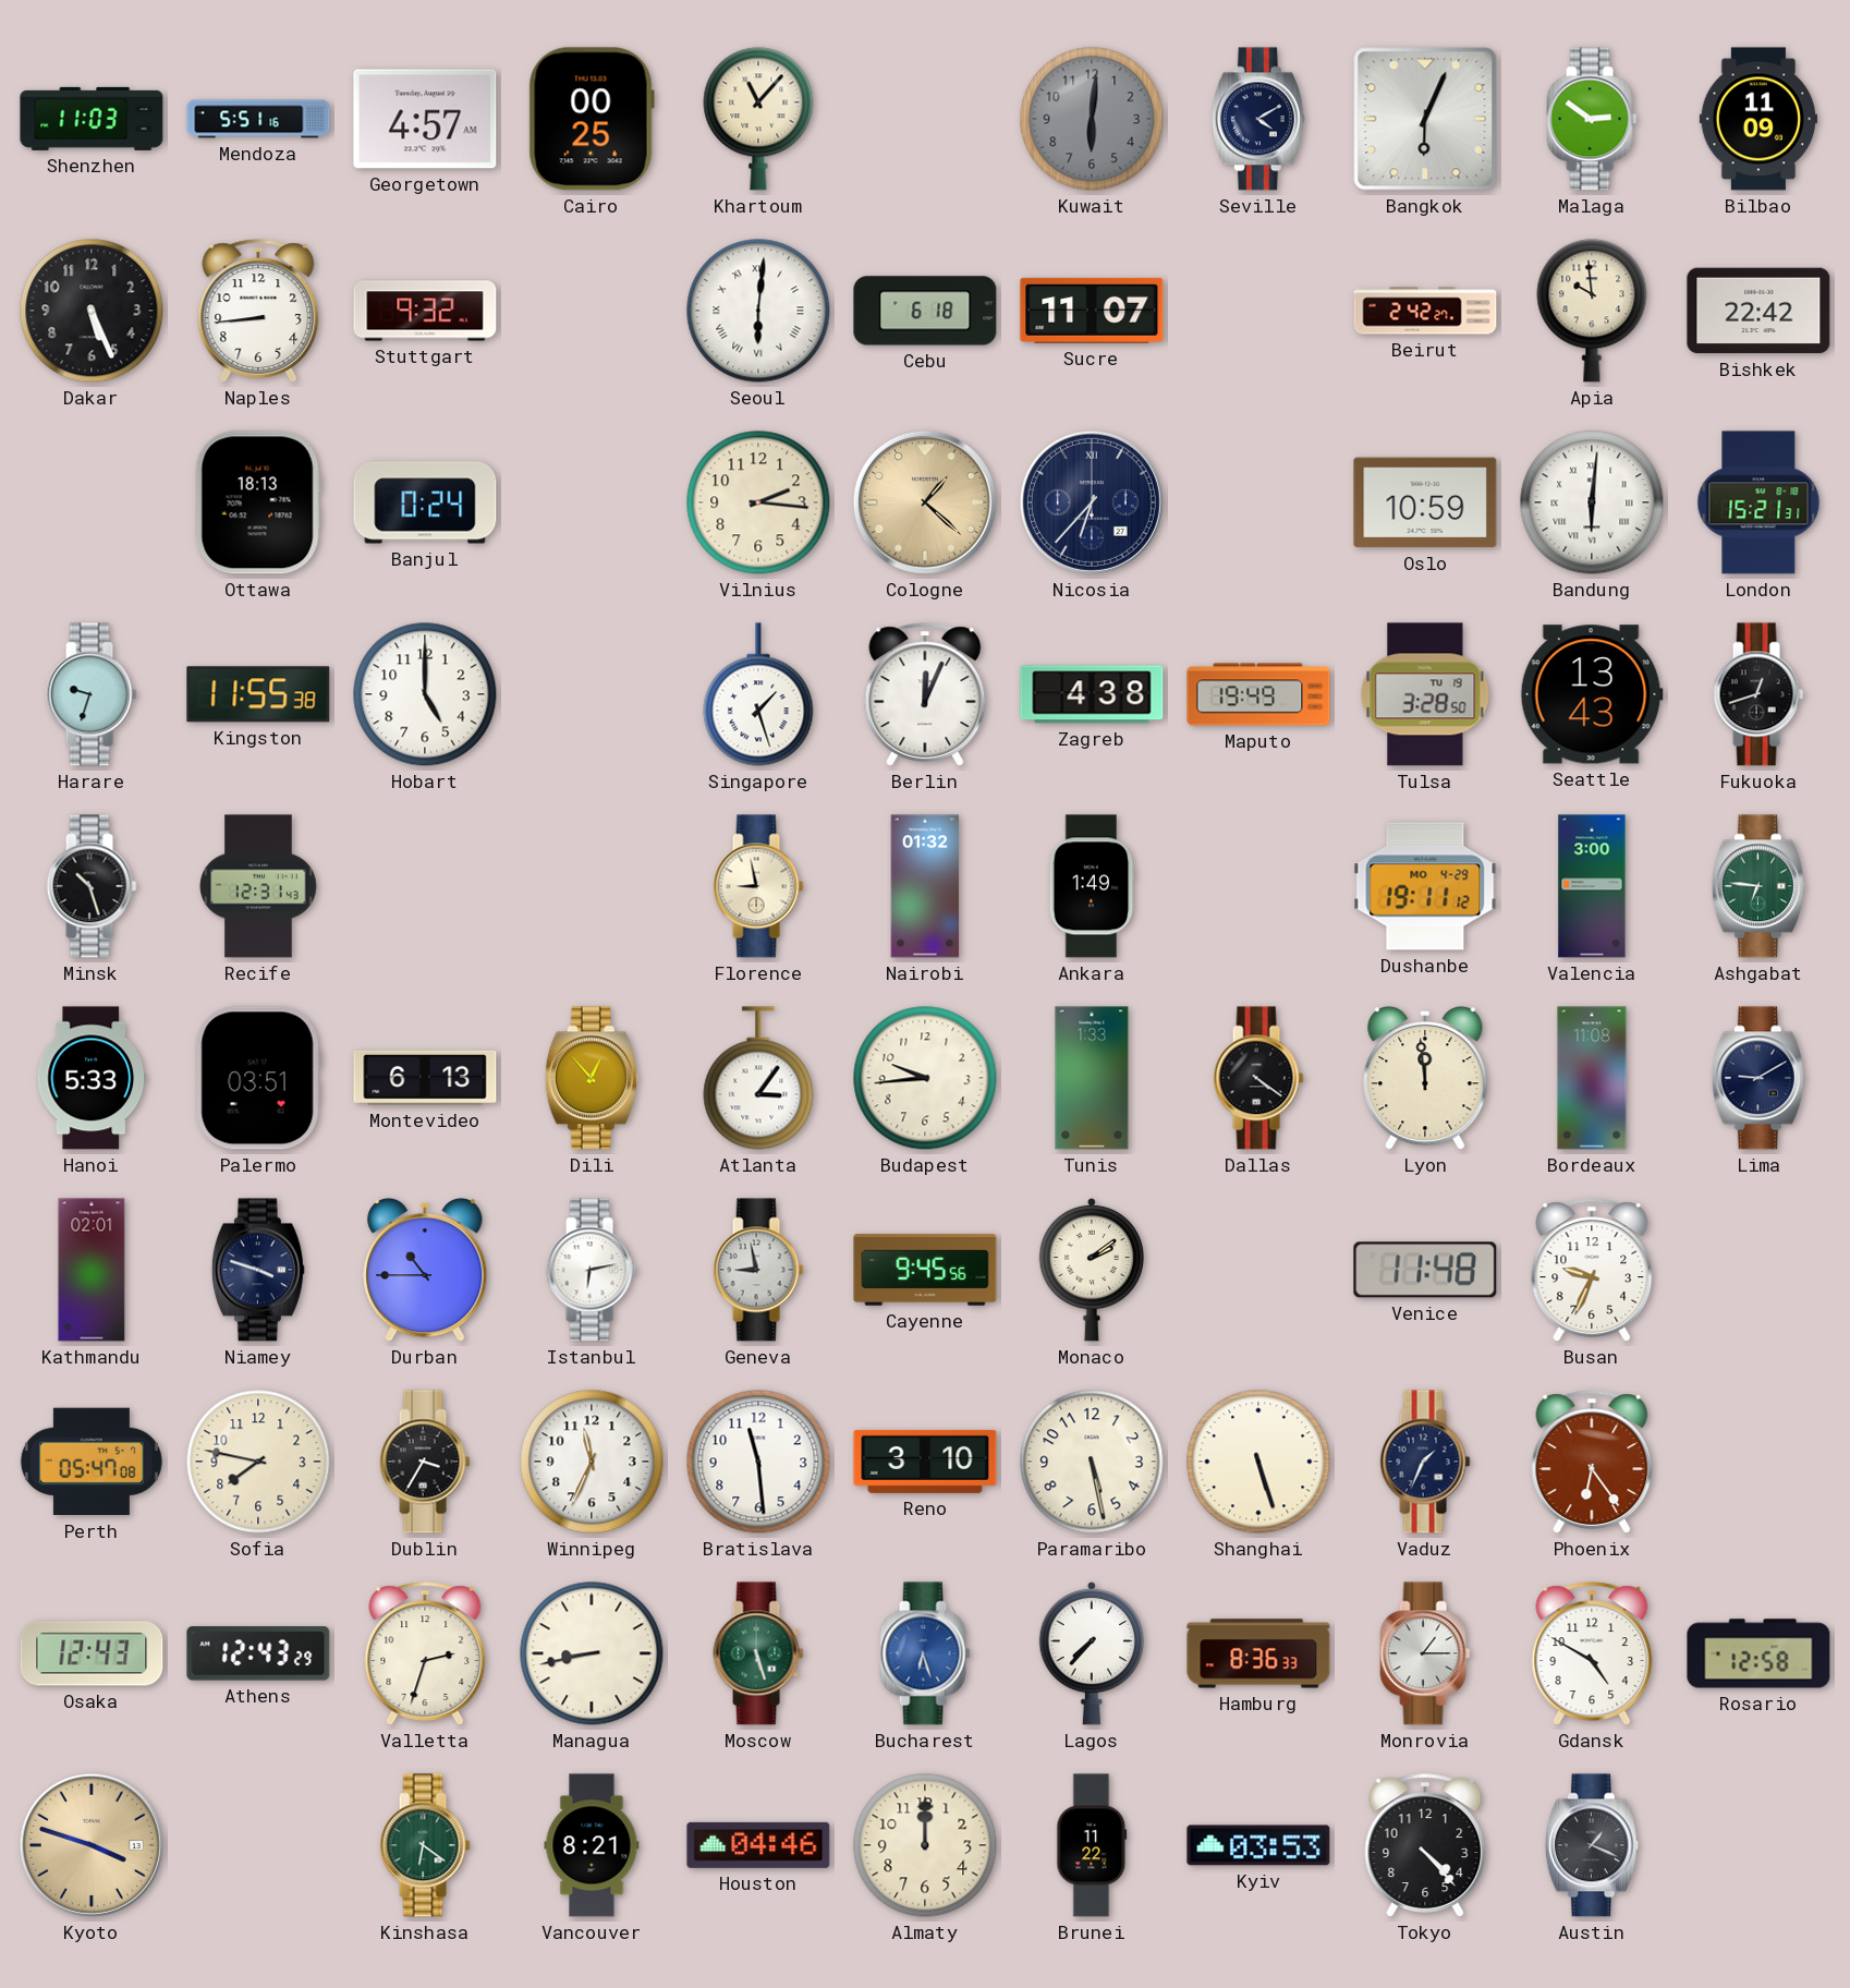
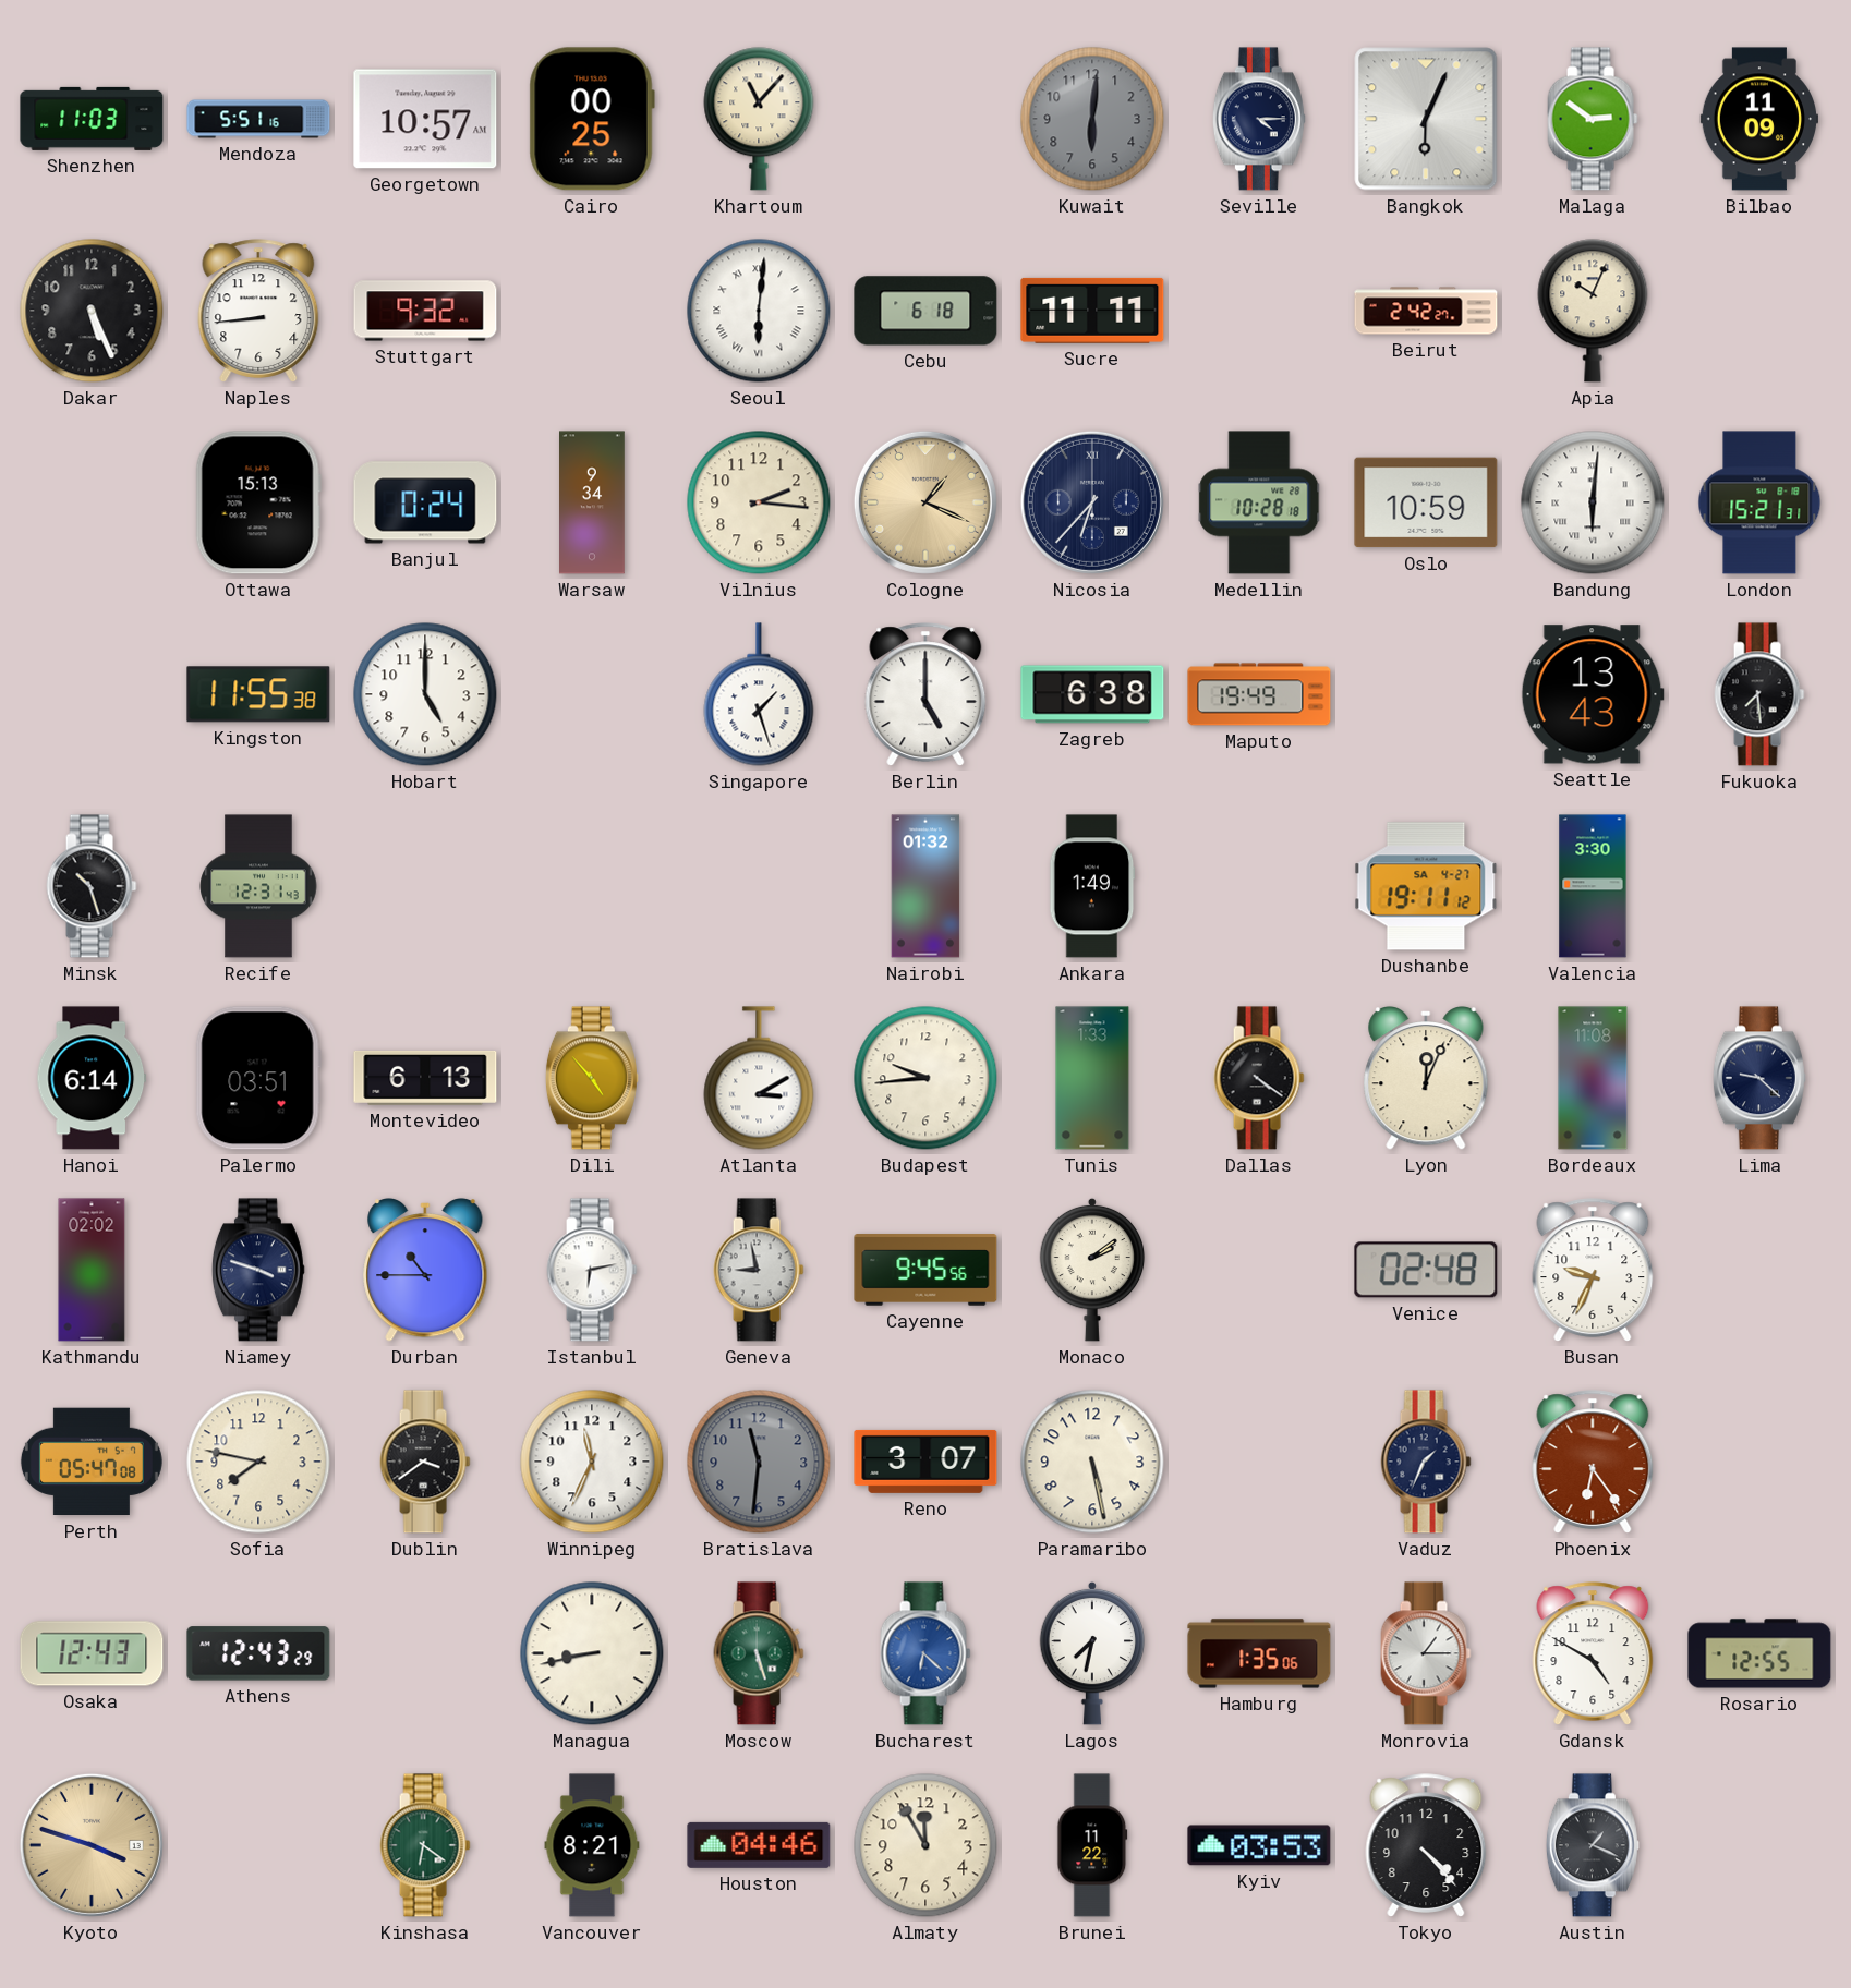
Georgetown: 4:57 -> 10:57 (425, 119)
Seville: 4:10 -> 4:15 (1259, 119)
Sucre: 11:07 -> 11:11 (1092, 311)
Apia: 9:59 -> 10:04 (1593, 311)
Bishkek: 22:42 -> none (1758, 311)
Ottawa: 18:13 -> 15:13 (258, 502)
Warsaw: none -> 9:34 (592, 502)
Cologne: 1:22 -> 1:19 (925, 502)
Medellin: none -> 10:28 (1259, 502)
Harare: 9:33 -> none (92, 694)
Berlin: 12:04 -> 5:00 (925, 694)
Zagreb: 4:38 -> 6:38 (1092, 694)
Tulsa: 3:28 -> none (1425, 694)
Fukuoka: 12:42 -> 7:29 (1759, 694)
Florence: 8:58 -> none (758, 886)
Dushanbe date: MO 4-29 -> SA 4-27 (1426, 886)
Valencia: 3:00 -> 3:30 (1593, 886)
Ashgabat: 6:46 -> none (1758, 886)
Hanoi: 5:33 -> 6:14 (92, 1078)
Dili: 12:53 -> 4:53 (592, 1078)
Atlanta: 3:06 -> 3:10 (759, 1078)
Lyon: 11:59 -> 12:04 (1426, 1079)
Lima: 9:10 -> 9:22 (1759, 1078)
Kathmandu: 02:01 -> 02:02 (92, 1270)
Venice: 11:48 -> 02:48 (1426, 1270)
Dublin: 3:35 -> 3:39 (425, 1462)
Bratislava: 11:29 -> 11:31 (759, 1462)
Bratislava dial: white -> grey (759, 1462)
Reno: 3:10 -> 3:07 (925, 1462)
Shanghai: 5:27 -> none (1258, 1462)
Valletta: 2:33 -> none (425, 1653)
Bucharest: 6:27 -> 6:22 (925, 1653)
Lagos: 7:37 -> 7:32 (1092, 1653)
Hamburg: 8:36 -> 1:35 (1259, 1653)
Rosario: 12:58 -> 12:55 (1759, 1653)
Almaty: 12:00 -> 11:55 (925, 1845)
